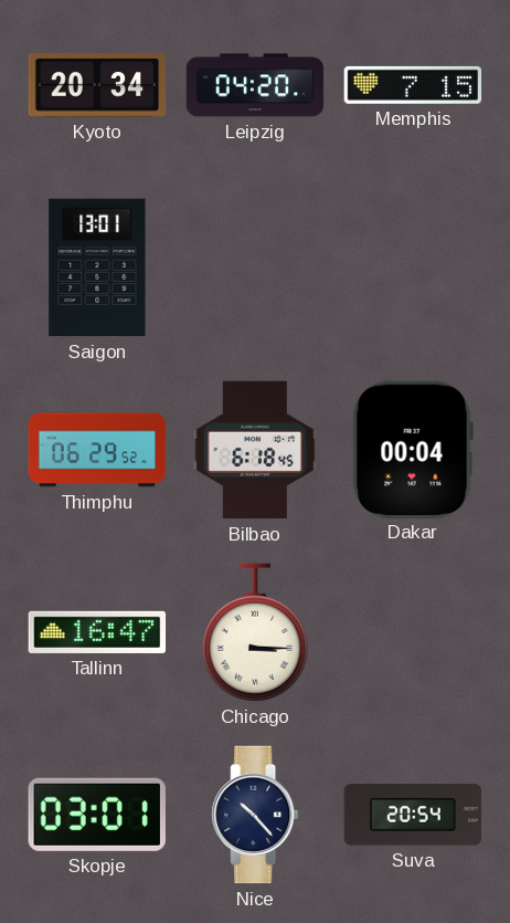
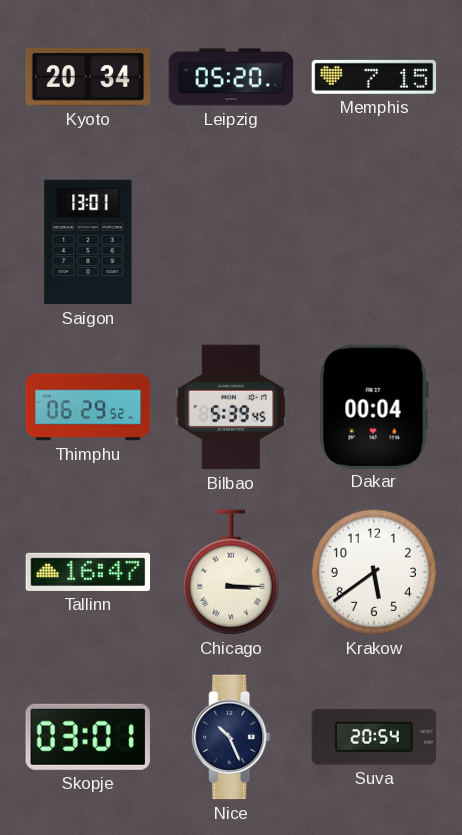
Leipzig: 04:20 -> 05:20 (231, 77)
Bilbao: 6:18 -> 5:39 (231, 407)
Krakow: none -> 5:39 (374, 572)
Nice: 10:23 -> 10:26 (231, 737)
